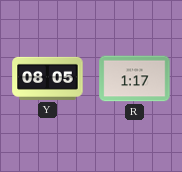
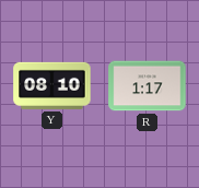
Y: 08:05 -> 08:10 (52, 85)
